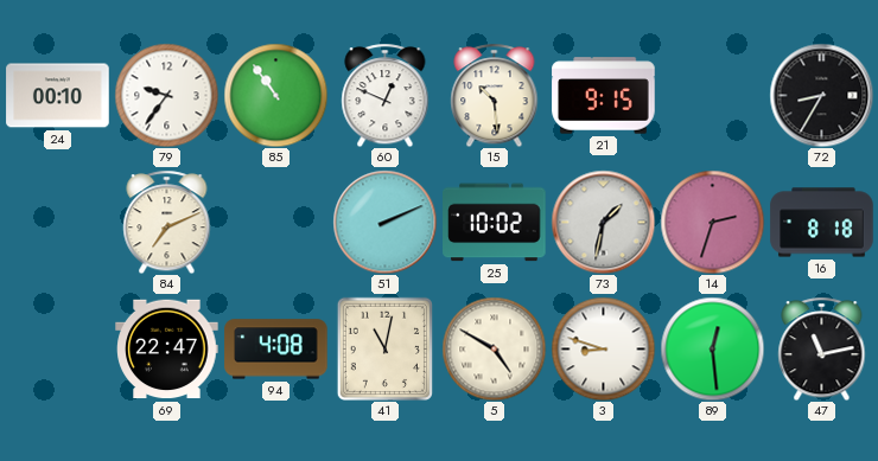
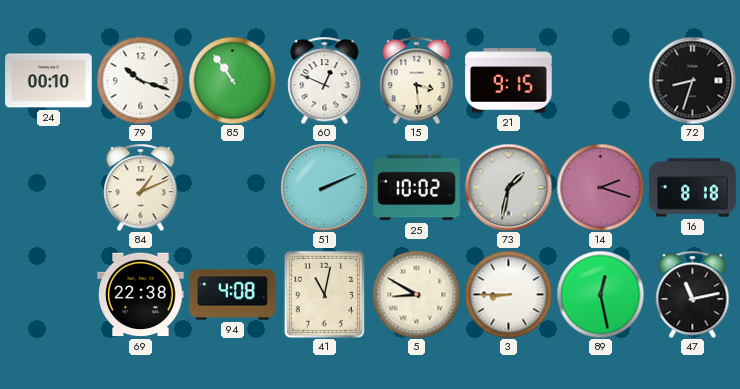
79: 9:36 -> 10:18 (140, 80)
15: 10:29 -> 3:29 (417, 80)
72: 8:35 -> 8:33 (692, 80)
84: 7:11 -> 1:11 (141, 187)
14: 2:33 -> 2:18 (600, 187)
69: 22:47 -> 22:38 (141, 295)
5: 4:50 -> 8:50 (416, 294)
3: 8:48 -> 8:45 (508, 294)
89: 12:29 -> 12:28 (600, 294)
